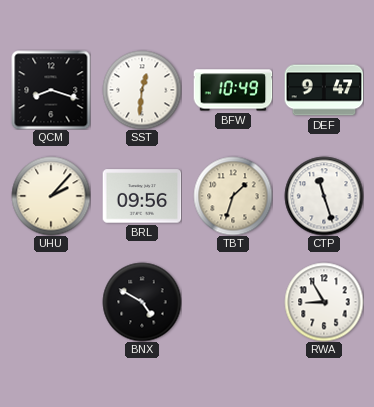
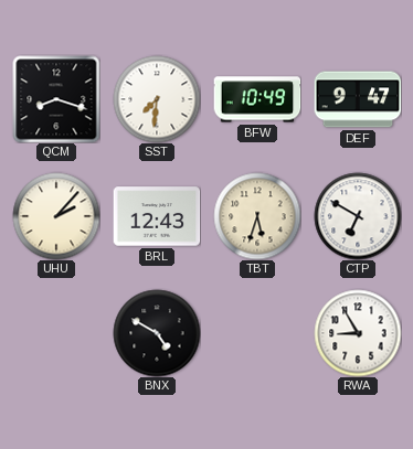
SST: 12:31 -> 7:31 (157, 99)
BRL: 09:56 -> 12:43 (157, 216)
TBT: 1:33 -> 5:33 (257, 216)
CTP: 11:27 -> 6:50 (358, 216)
